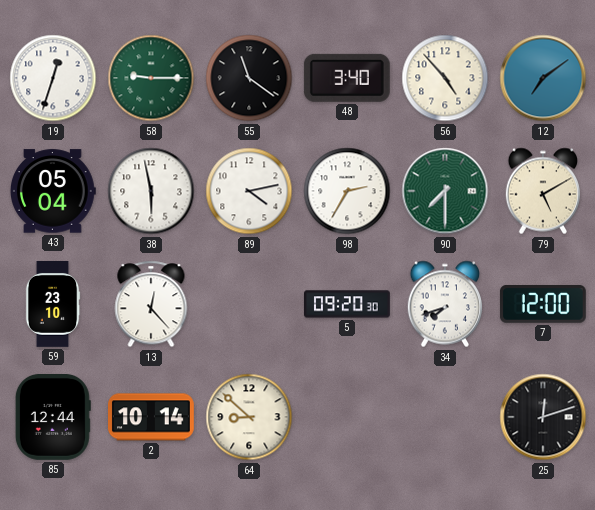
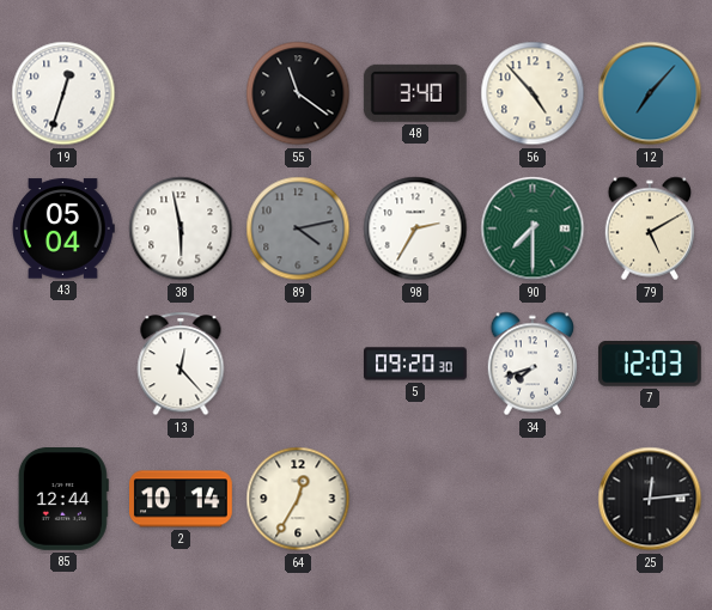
58: 9:15 -> none (151, 78)
12: 7:09 -> 7:07 (650, 93)
89 dial: white -> grey (298, 228)
59: 23:10 -> none (53, 305)
7: 12:00 -> 12:03 (650, 365)
64: 8:52 -> 12:35 (298, 499)
25: 12:12 -> 12:14 (650, 499)
